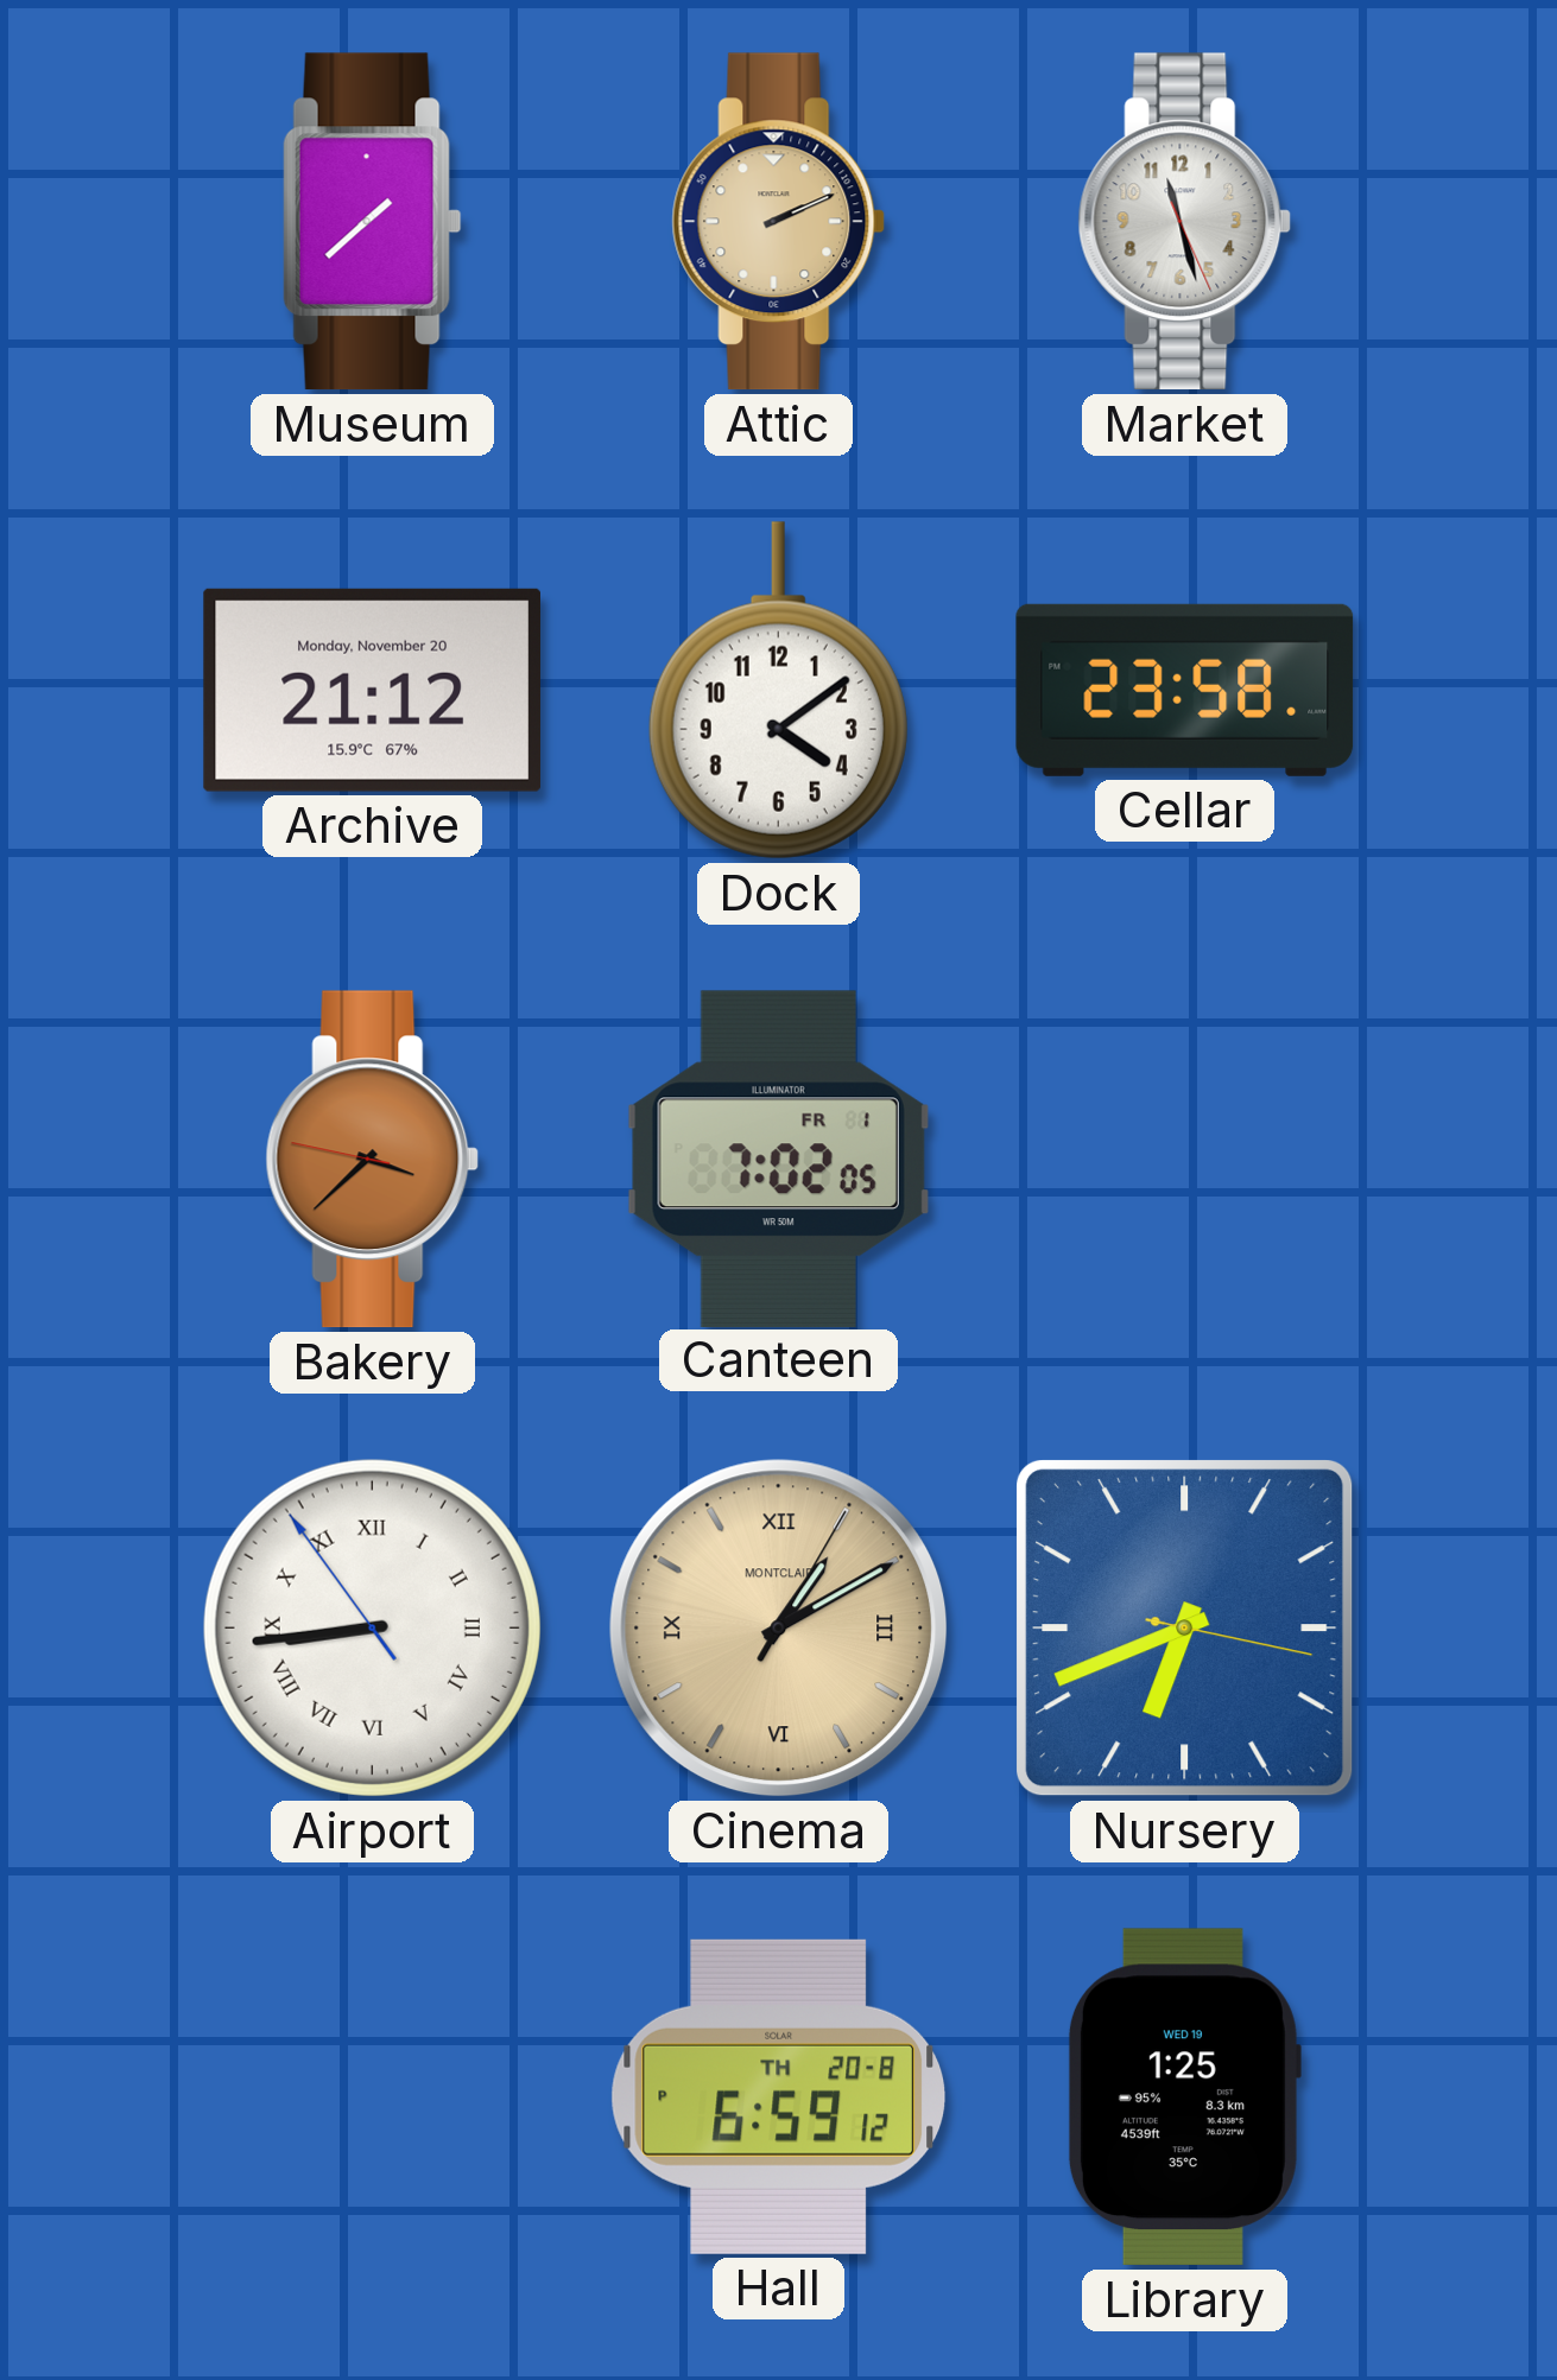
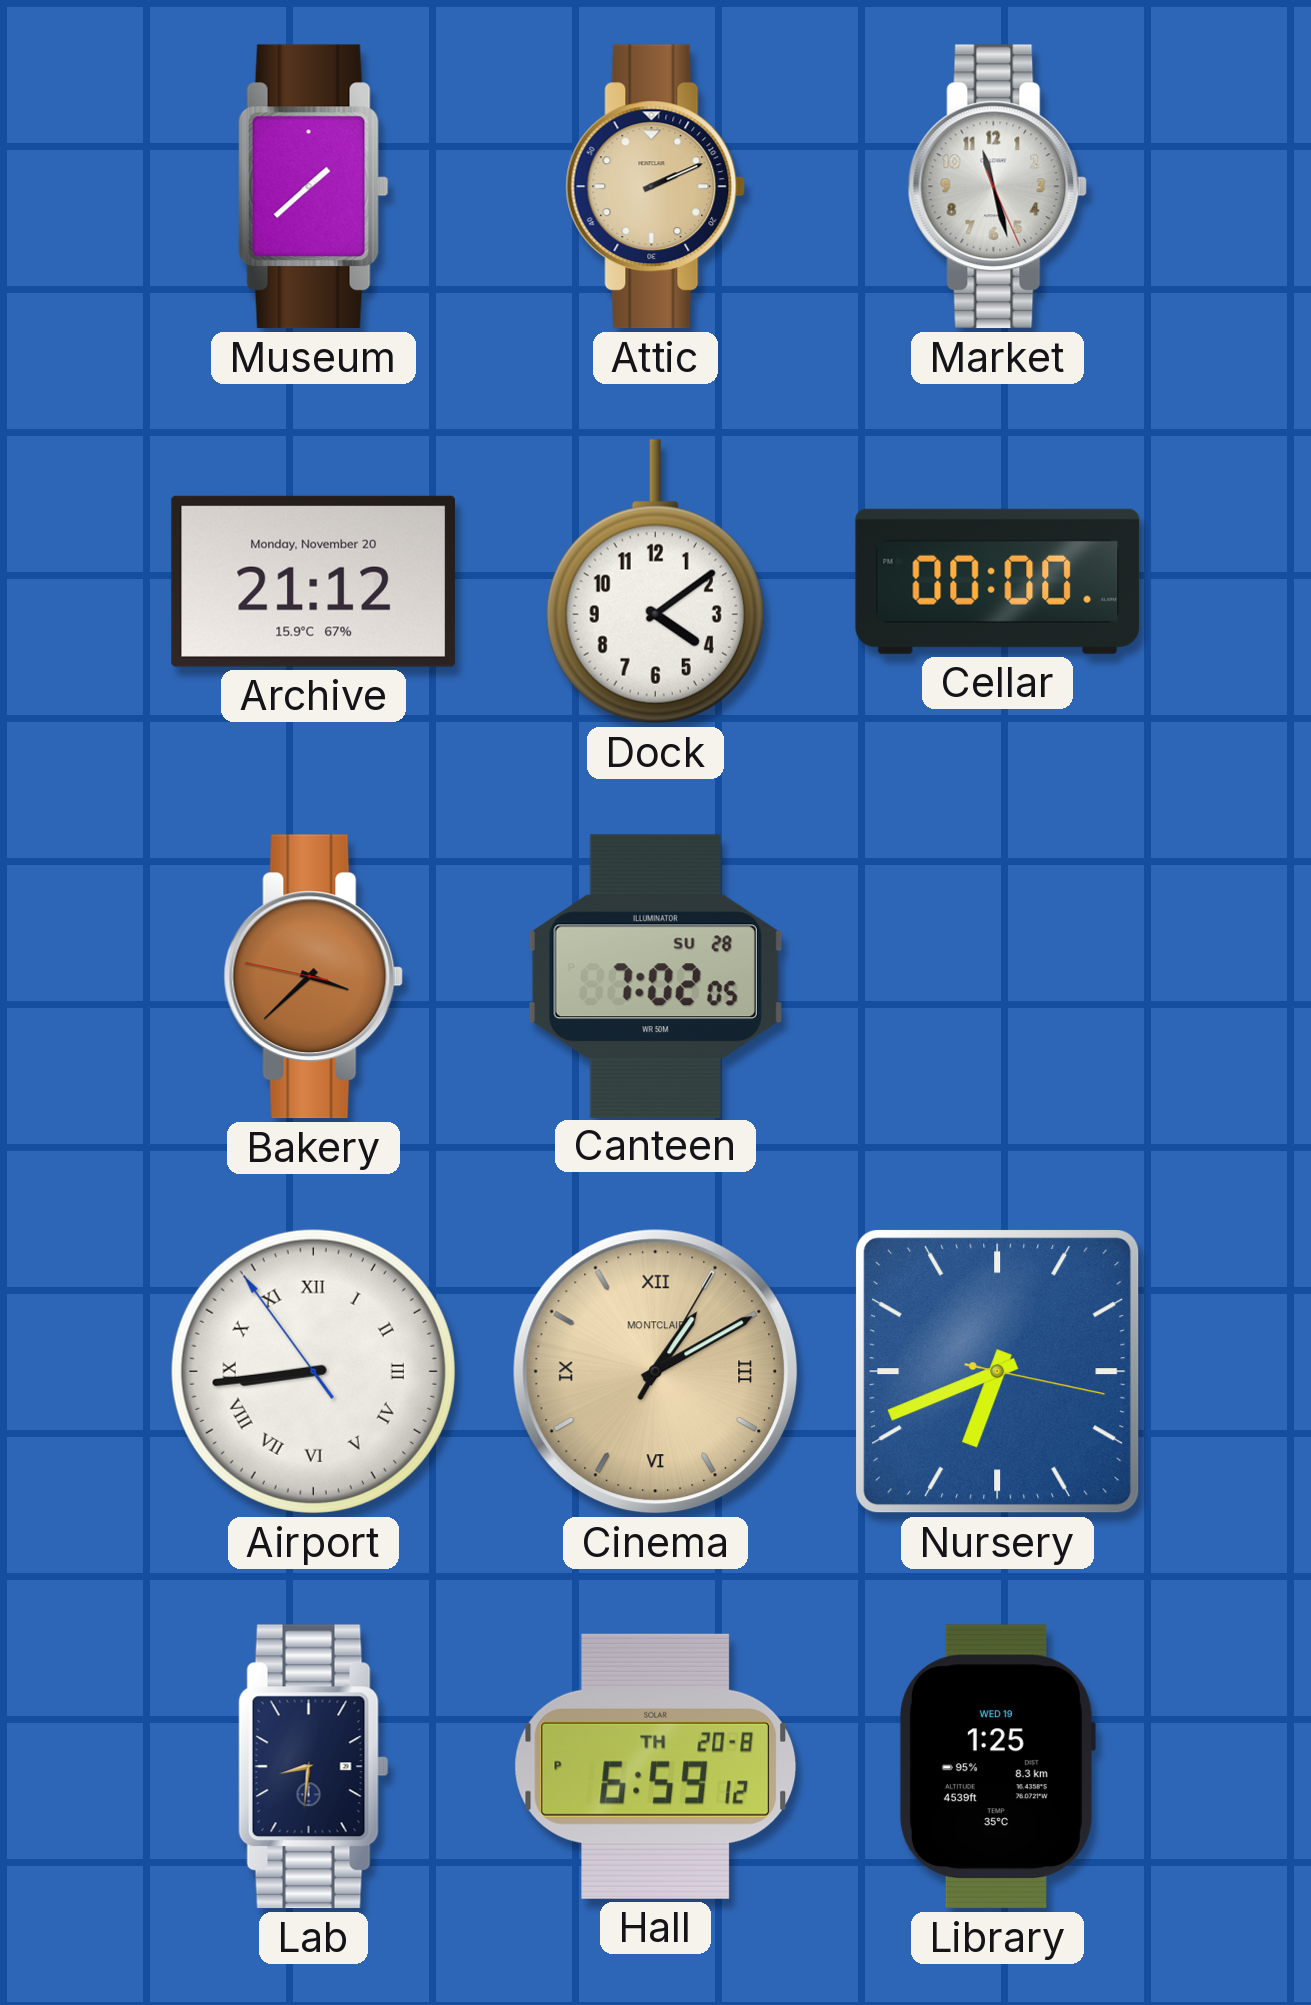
Cellar: 23:58 -> 00:00 (998, 581)
Canteen date: FR 1 -> SU 28 (655, 976)
Lab: none -> 8:31 (314, 1767)
